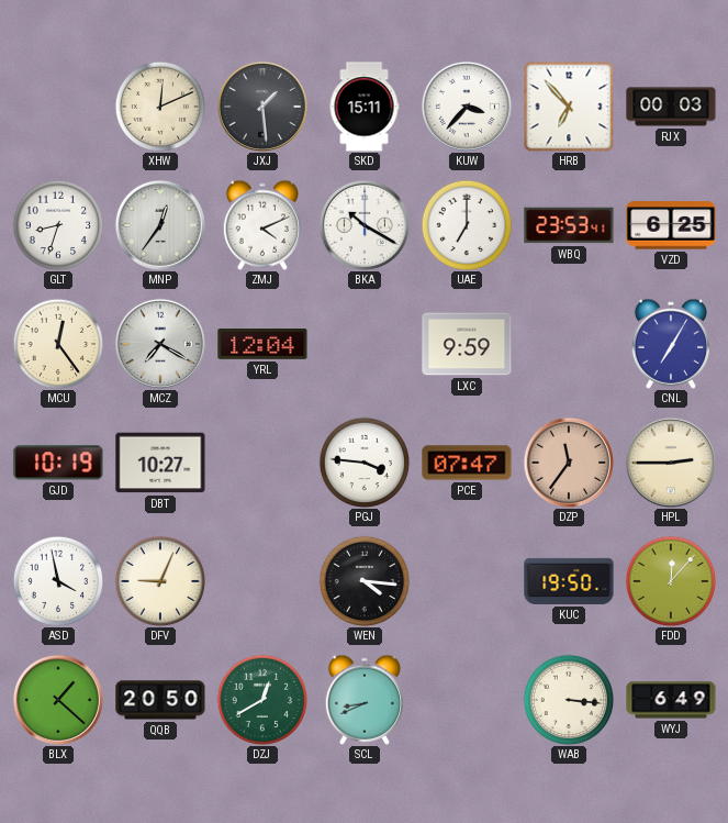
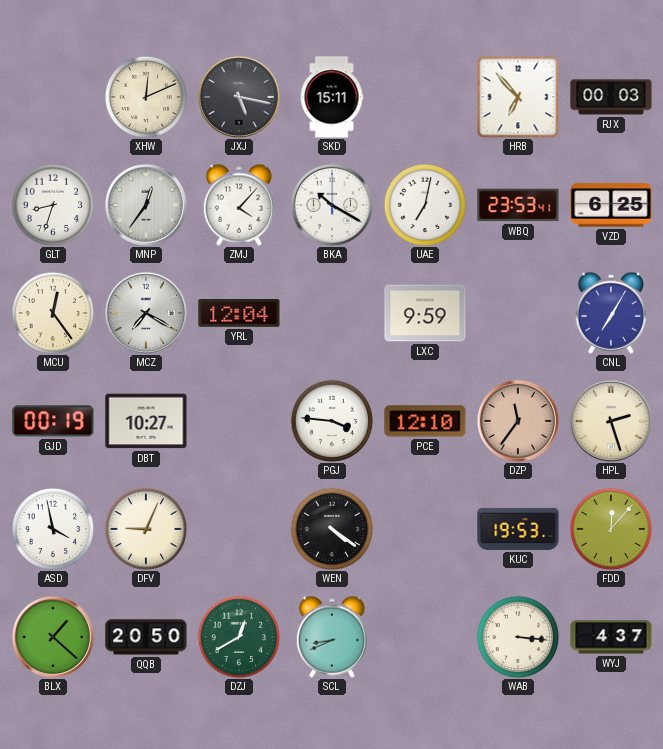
JXJ: 1:29 -> 5:17 (239, 97)
KUW: 3:37 -> none (467, 107)
ZMJ: 4:11 -> 4:07 (238, 205)
UAE: 7:00 -> 7:02 (425, 205)
GJD: 10:19 -> 00:19 (53, 421)
PCE: 07:47 -> 12:10 (425, 421)
HPL: 2:45 -> 2:27 (611, 421)
WEN: 4:16 -> 4:21 (332, 529)
KUC: 19:50 -> 19:53 (518, 529)
WYJ: 6:49 -> 4:37 (611, 637)
